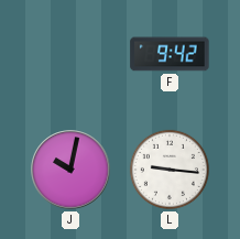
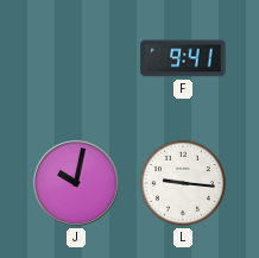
F: 9:42 -> 9:41 (183, 58)
